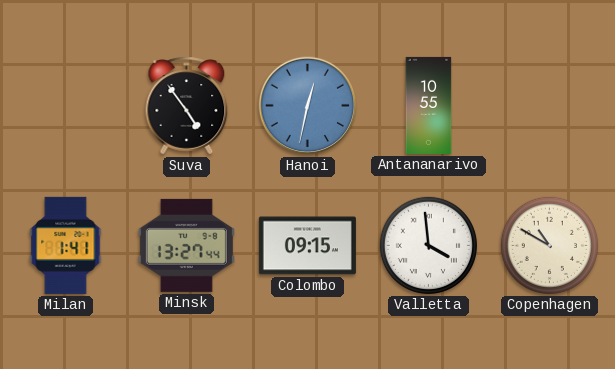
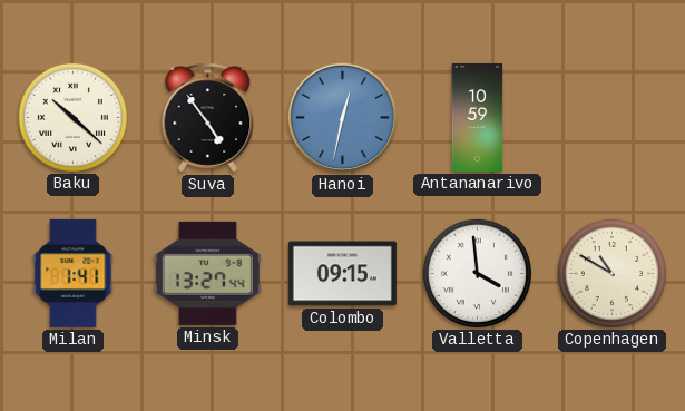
Baku: none -> 10:22 (72, 117)
Antananarivo: 10:55 -> 10:59 (478, 117)
